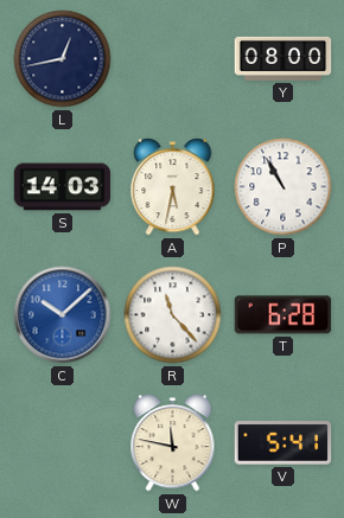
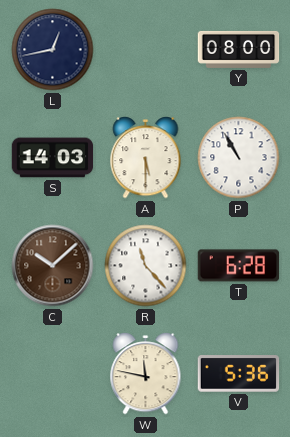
A: 5:32 -> 5:30 (146, 158)
C dial: blue -> brown (53, 266)
V: 5:41 -> 5:36 (239, 374)
